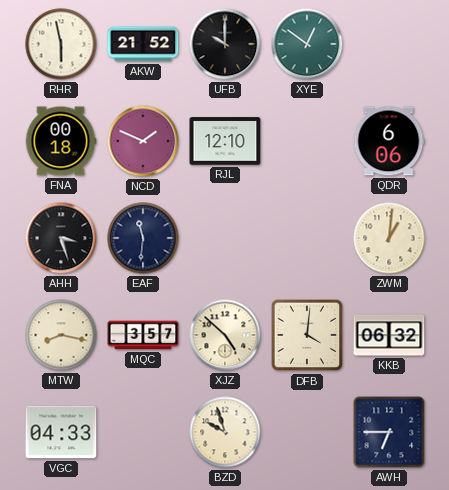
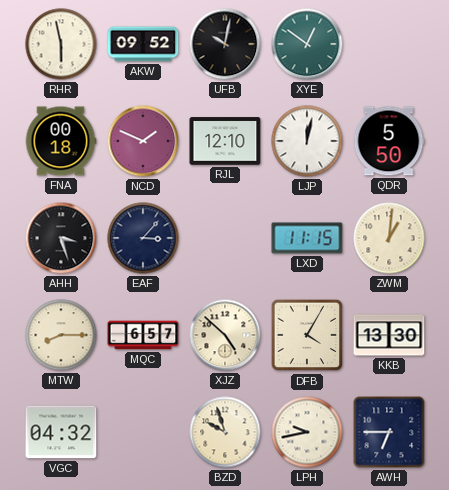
AKW: 21:52 -> 09:52 (143, 44)
UFB: 10:00 -> 10:02 (225, 44)
LJP: none -> 12:02 (307, 141)
QDR: 6:06 -> 5:50 (389, 141)
EAF: 11:31 -> 3:07 (143, 238)
LXD: none -> 11:15 (307, 238)
MTW: 8:17 -> 8:15 (61, 335)
MQC: 3:57 -> 6:57 (143, 335)
DFB: 4:01 -> 4:05 (307, 335)
KKB: 06:32 -> 13:30 (389, 335)
VGC: 04:33 -> 04:32 (61, 432)
LPH: none -> 9:43 (307, 432)
